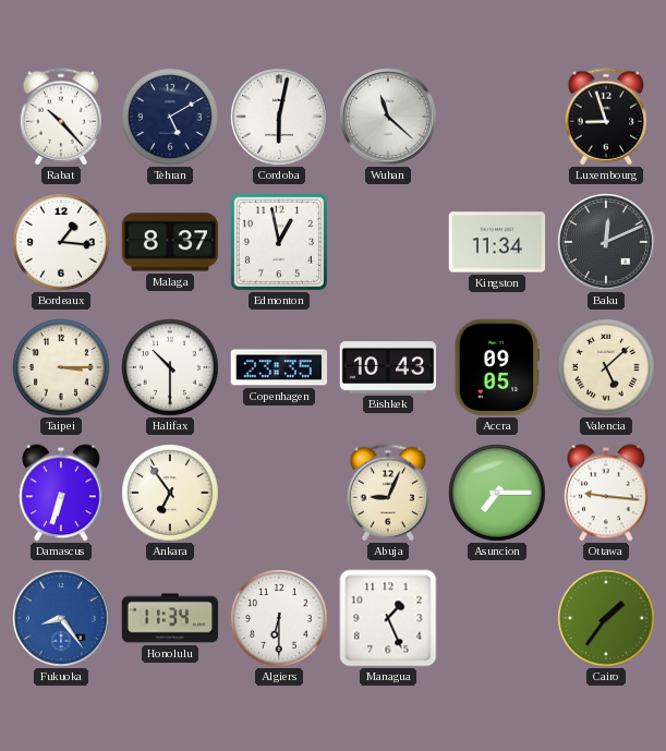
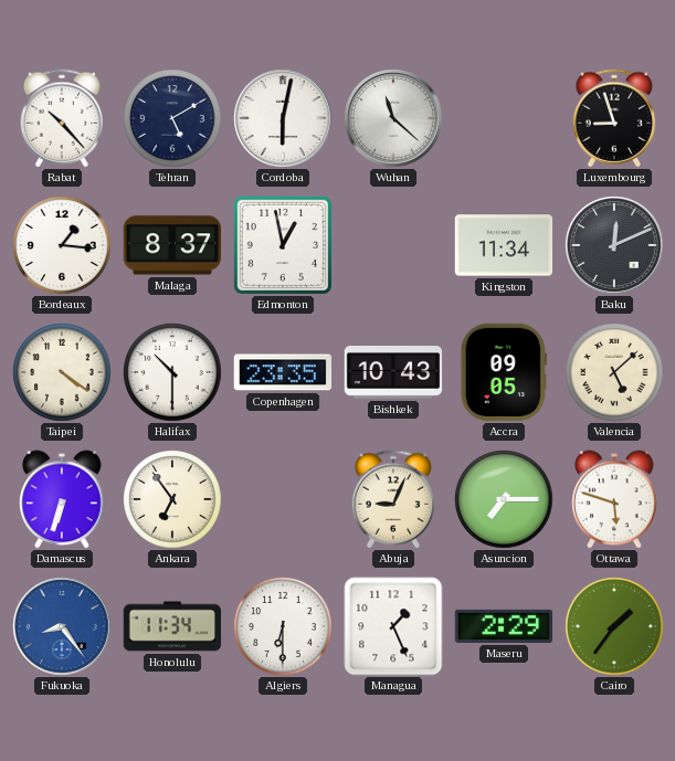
Taipei: 3:15 -> 4:21 (62, 372)
Ottawa: 9:16 -> 5:48 (614, 499)
Maseru: none -> 2:29 (504, 626)
